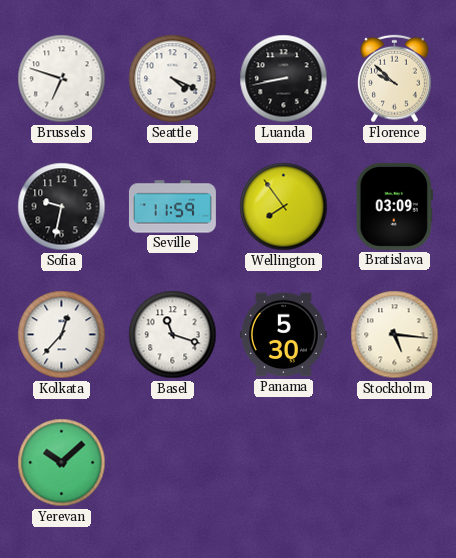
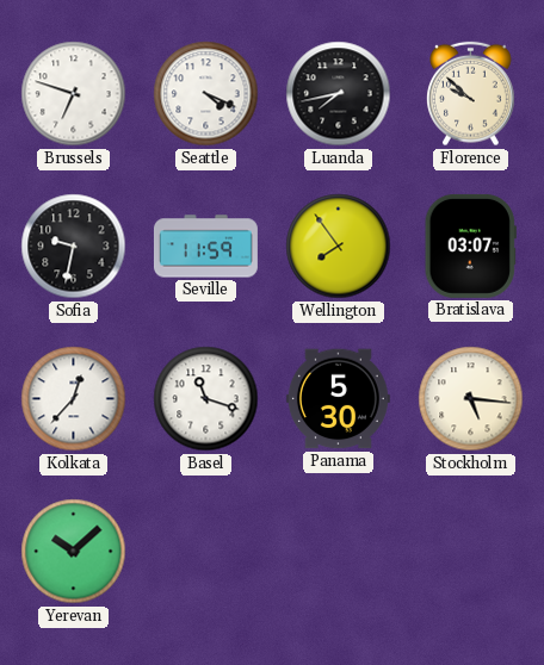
Luanda: 8:43 -> 7:43 (339, 94)
Bratislava: 03:09 -> 03:07 (470, 246)
